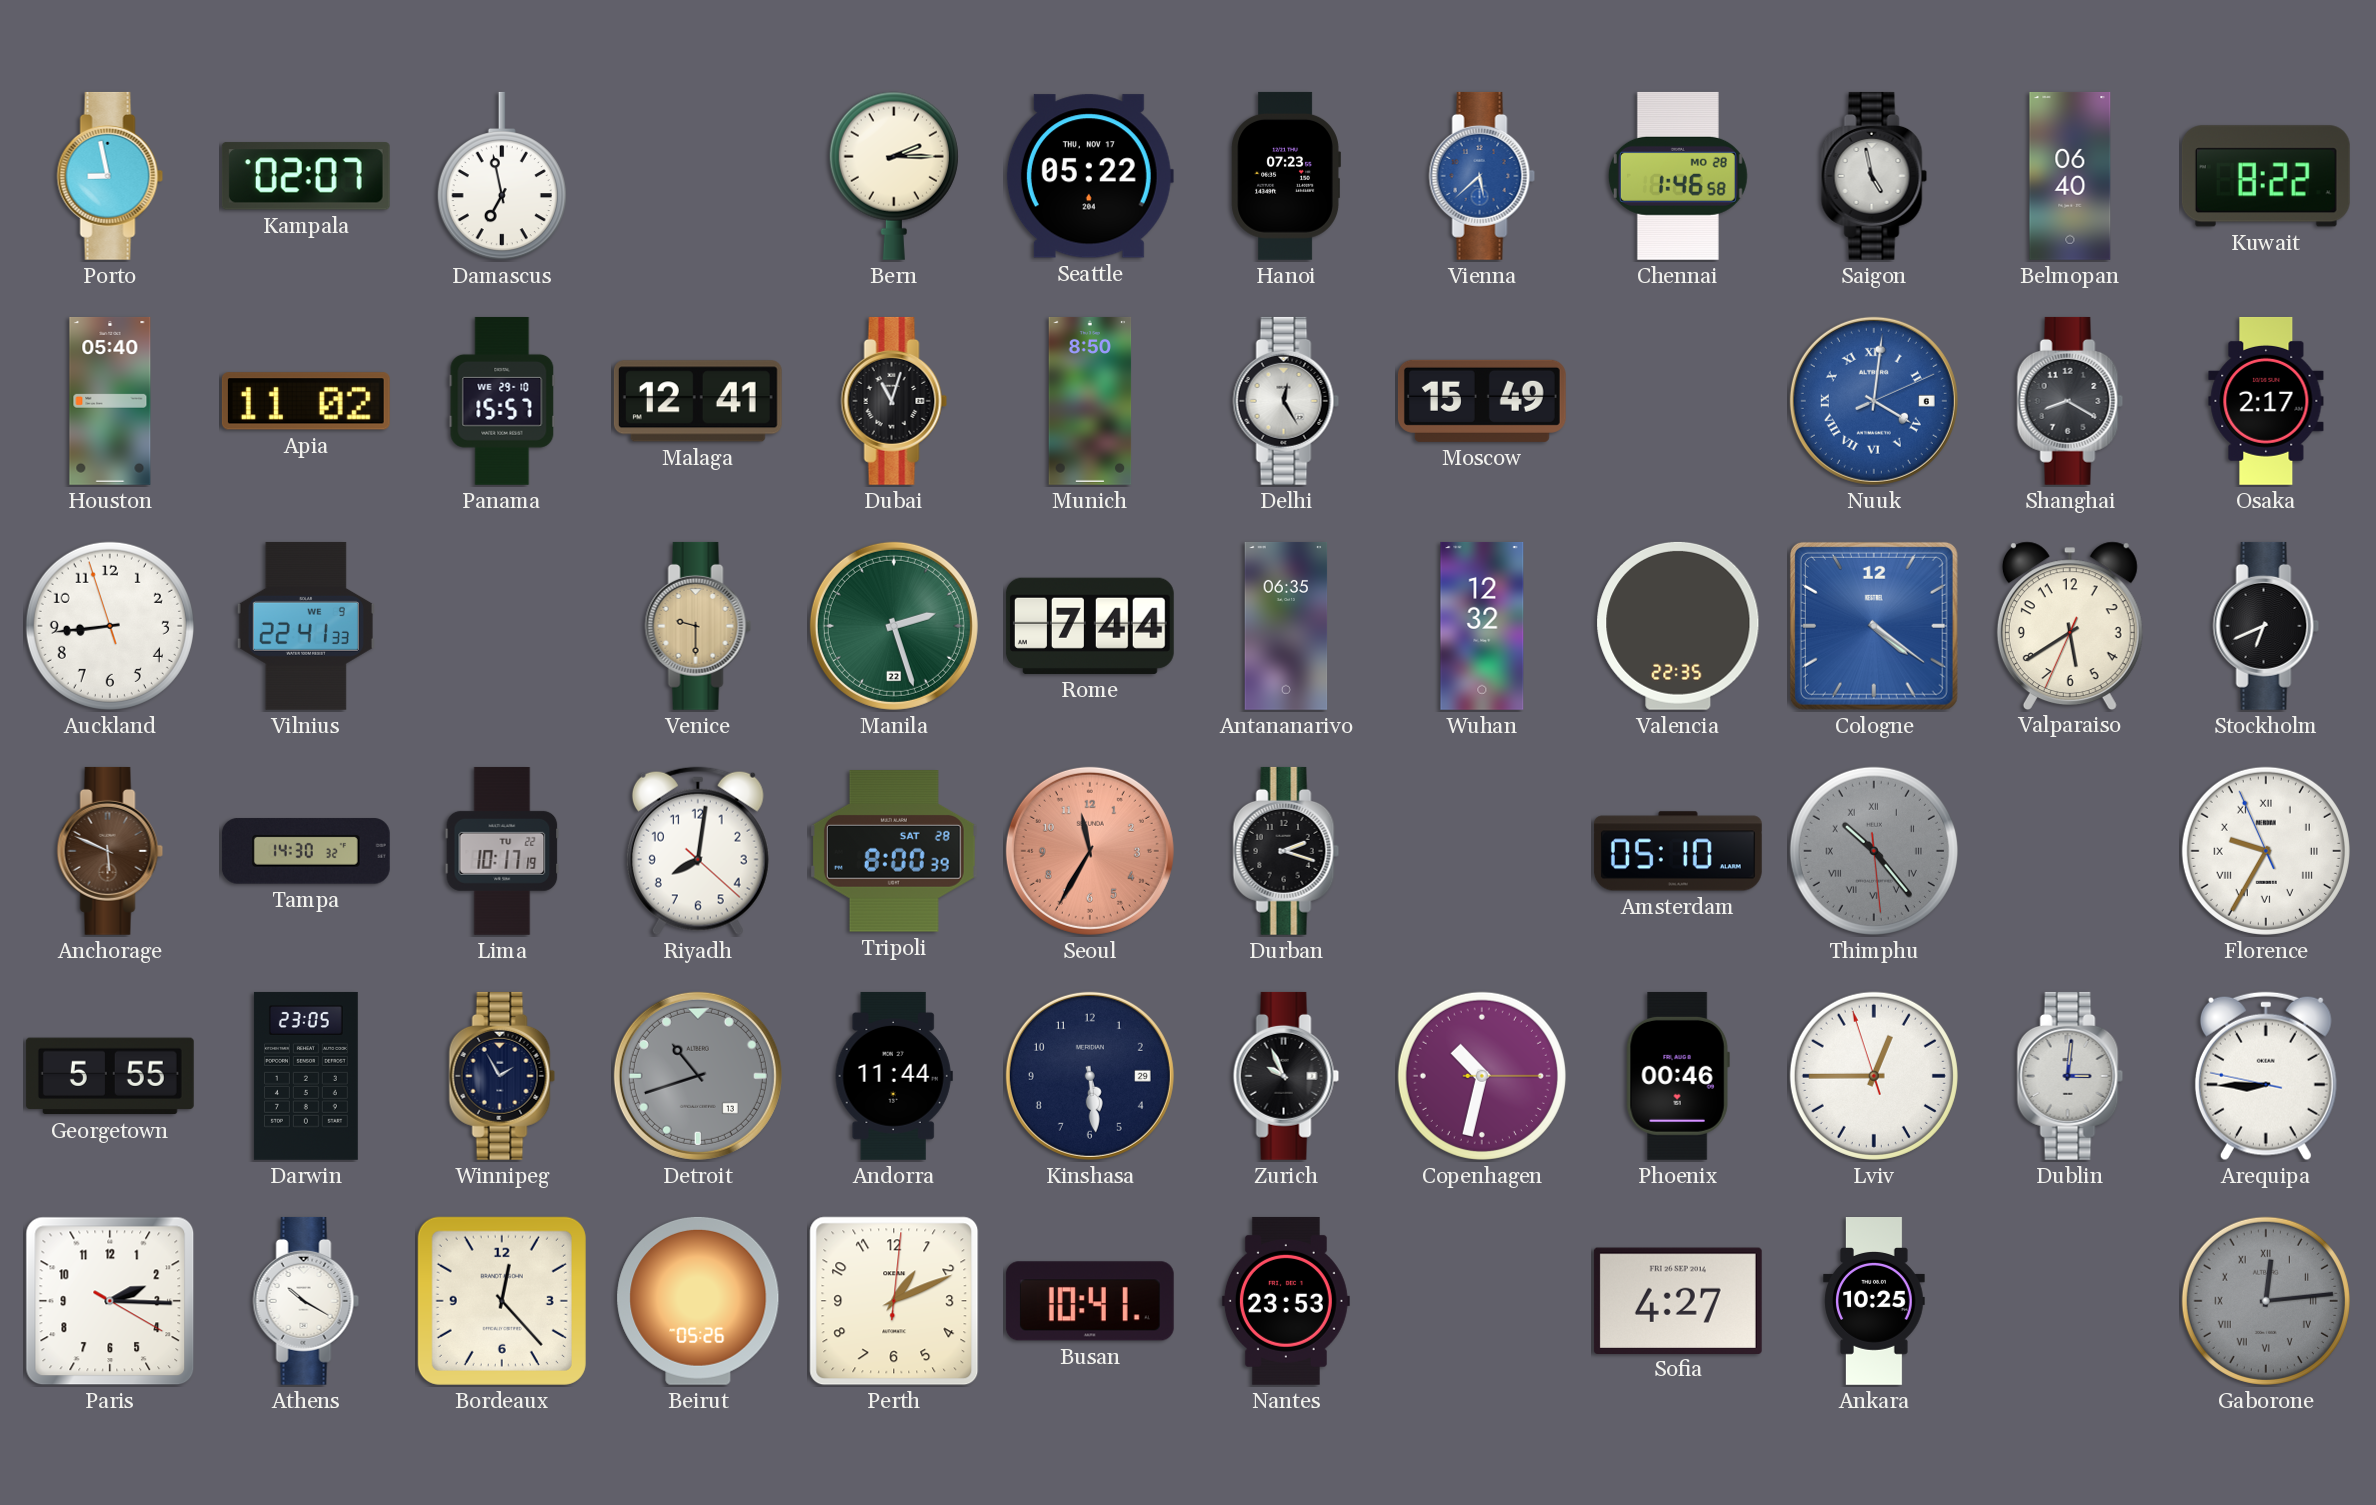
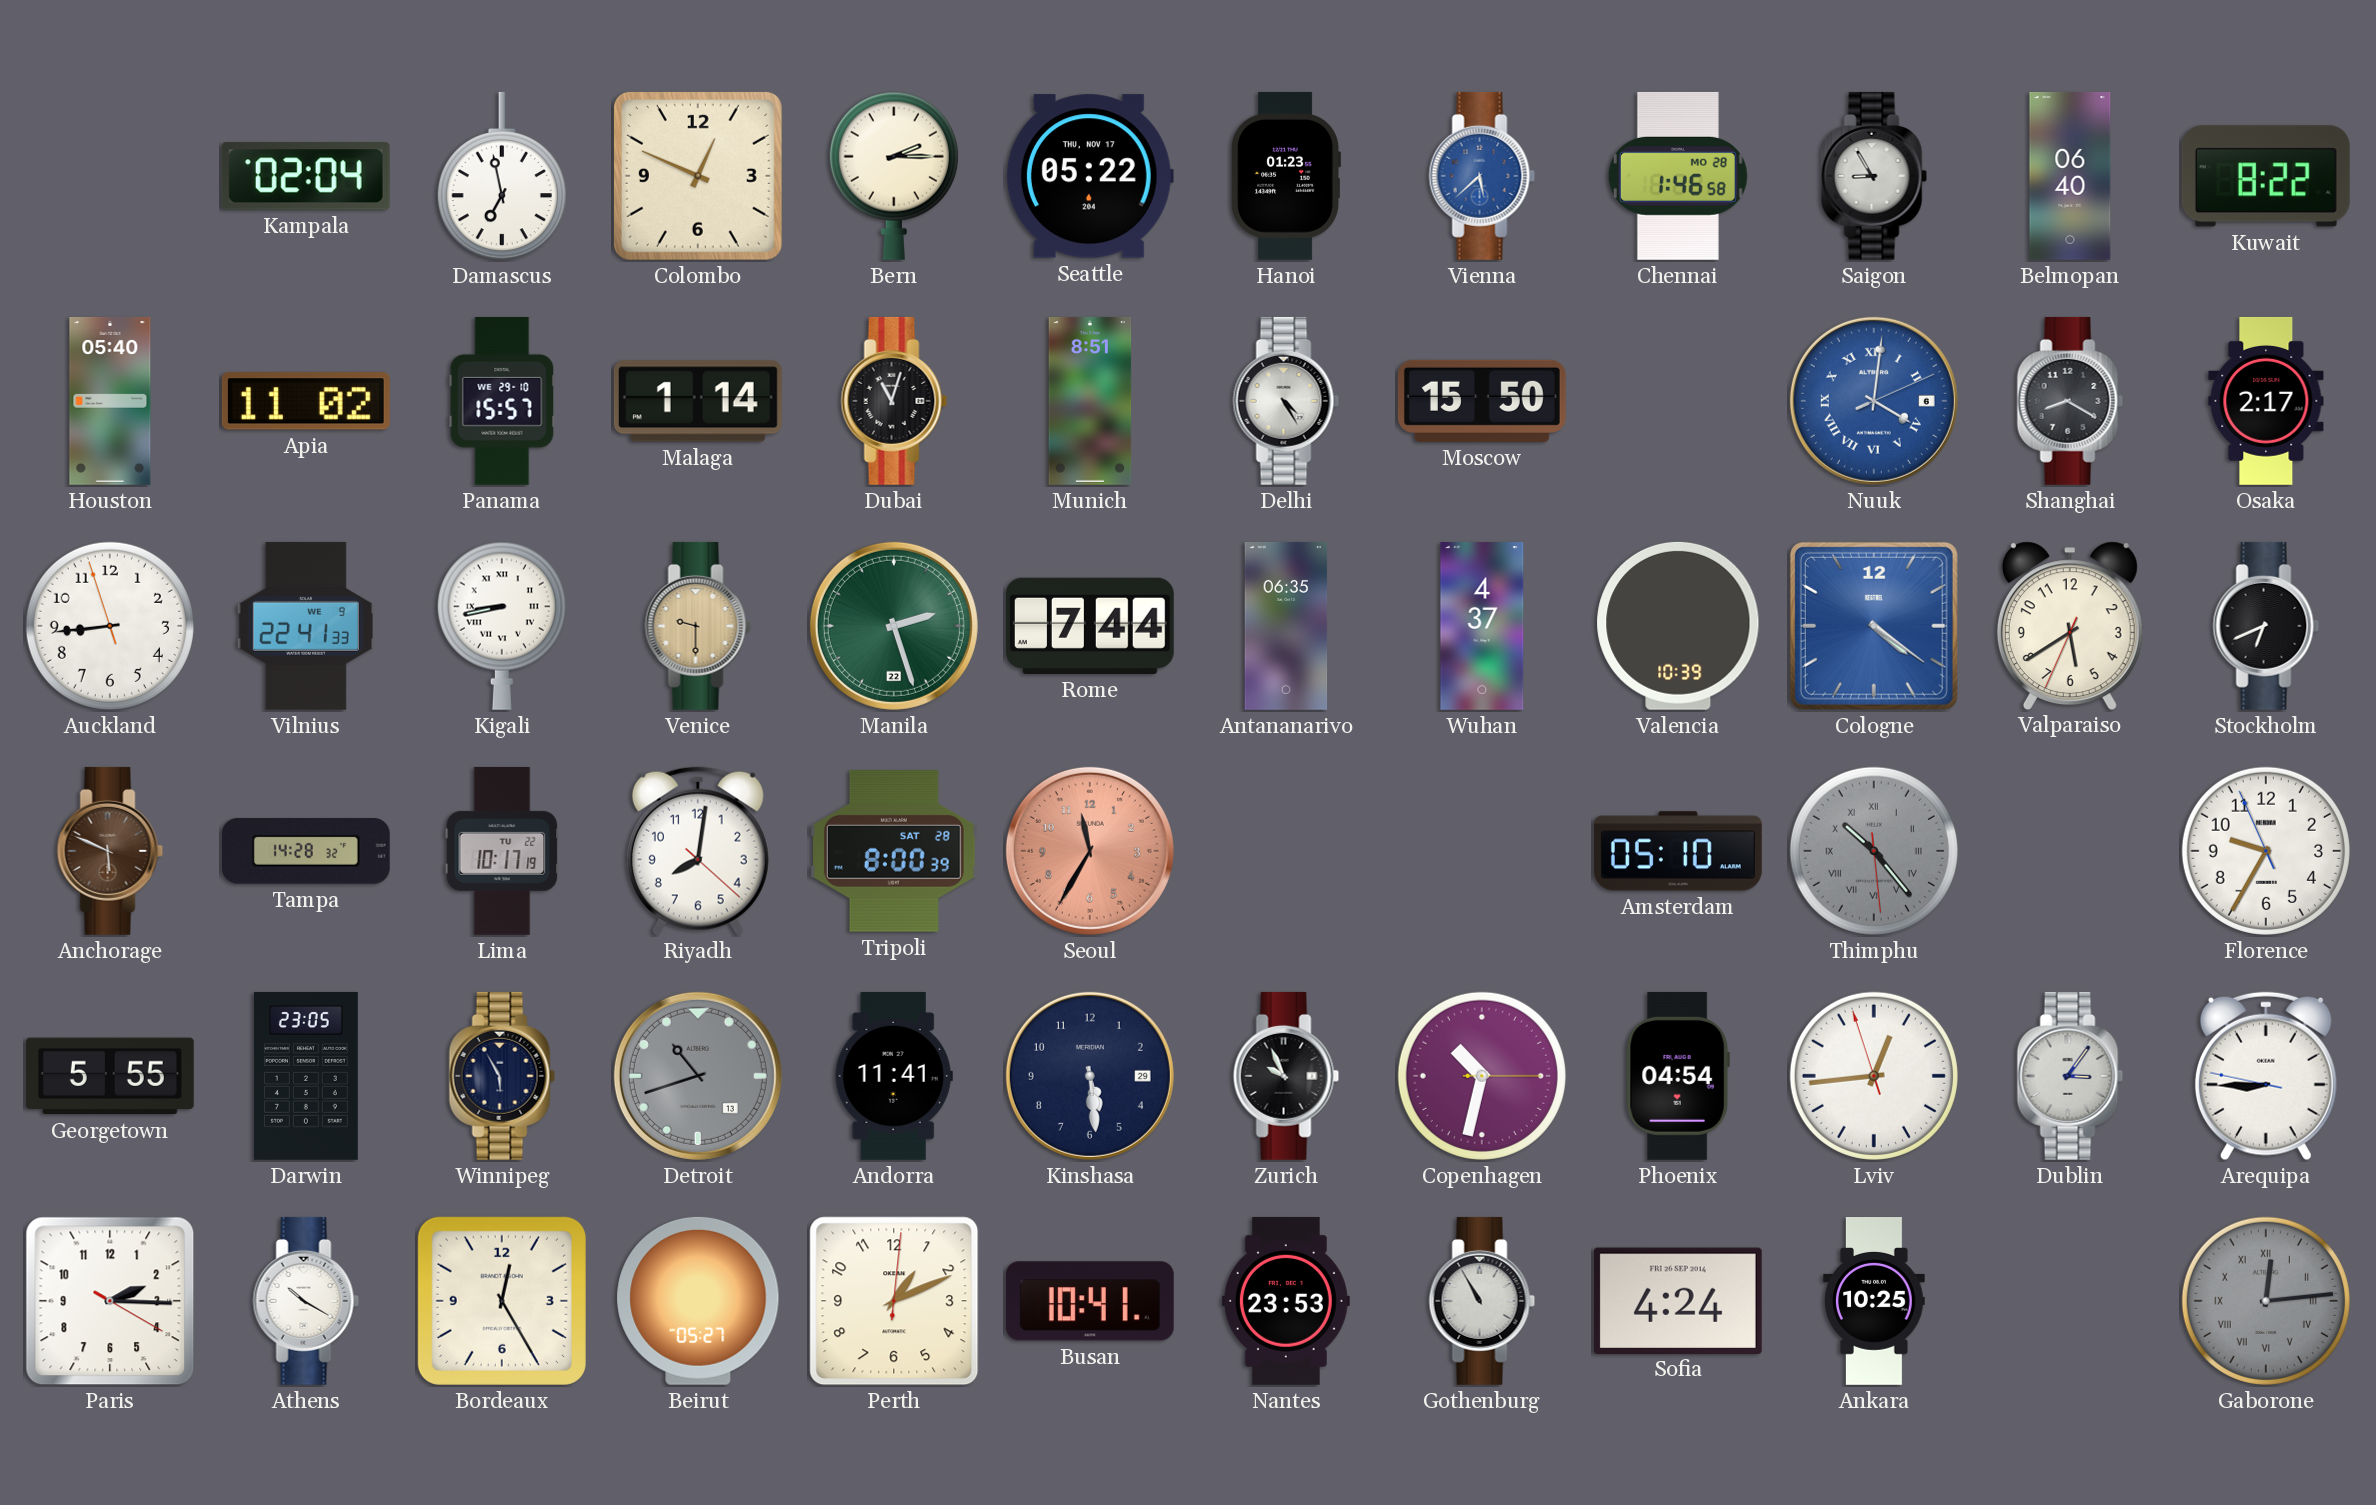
Porto: 8:58 -> none (110, 176)
Kampala: 02:07 -> 02:04 (306, 176)
Colombo: none -> 12:49 (698, 176)
Hanoi: 07:23 -> 01:23 (1286, 176)
Saigon: 4:58 -> 8:55 (1874, 176)
Malaga: 12:41 -> 1:14 (698, 401)
Munich: 8:50 -> 8:51 (1090, 401)
Delhi: 12:25 -> 4:25 (1286, 401)
Moscow: 15:49 -> 15:50 (1482, 401)
Kigali: none -> 8:43 (502, 626)
Wuhan: 12:32 -> 4:37 (1482, 626)
Valencia: 22:35 -> 10:39 (1678, 626)
Tampa: 14:30 -> 14:28 (306, 851)
Durban: 2:18 -> none (1286, 851)
Florence numerals: Roman -> Arabic (2266, 851)
Winnipeg: 1:55 -> 5:55 (502, 1076)
Andorra: 11:44 -> 11:41 (894, 1076)
Phoenix: 00:46 -> 04:54 (1678, 1076)
Lviv: 12:44 -> 12:43 (1874, 1076)
Dublin: 3:01 -> 3:06 (2070, 1076)
Bordeaux: 12:23 -> 12:25 (502, 1301)
Beirut: 05:26 -> 05:27 (698, 1301)
Gothenburg: none -> 10:55 (1482, 1301)
Sofia: 4:27 -> 4:24 (1678, 1300)
